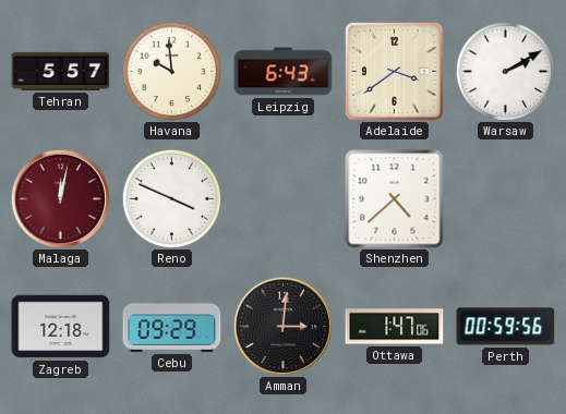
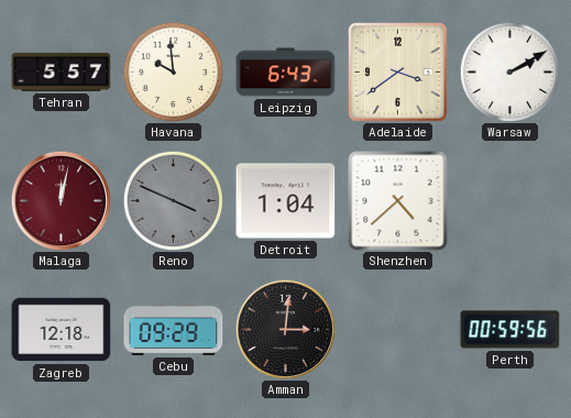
Reno dial: white -> grey (173, 200)
Detroit: none -> 1:04 (286, 201)
Ottawa: 1:47 -> none (395, 327)
